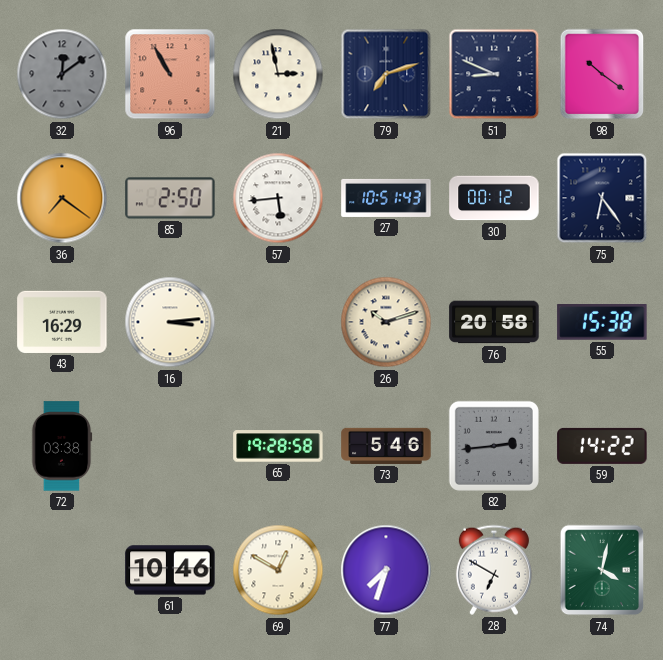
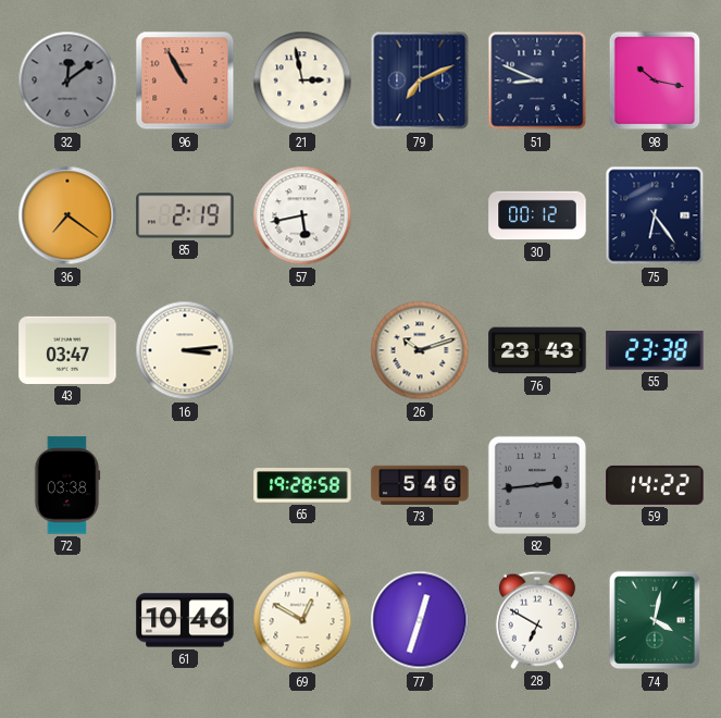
79: 7:12 -> 7:11 (420, 81)
98: 10:21 -> 10:17 (655, 81)
85: 2:50 -> 2:19 (185, 215)
57: 5:44 -> 5:43 (302, 215)
27: 10:51 -> none (386, 198)
43: 16:29 -> 03:47 (67, 350)
76: 20:58 -> 23:43 (537, 350)
55: 15:38 -> 23:38 (655, 351)
77: 7:33 -> 12:33 (420, 620)
